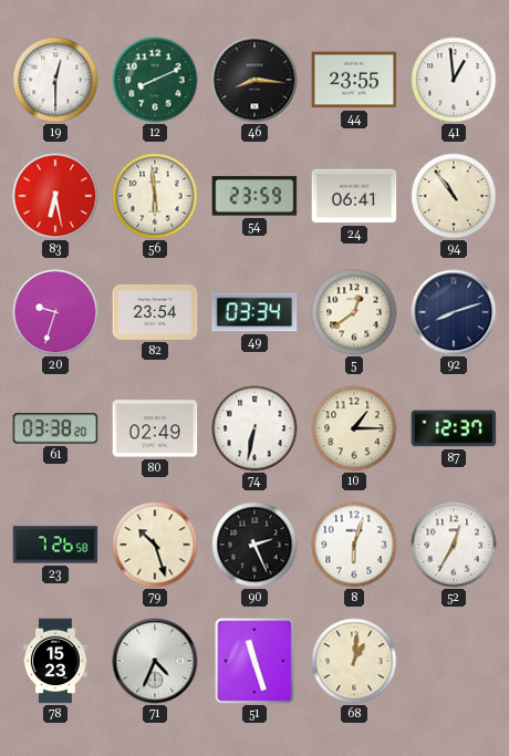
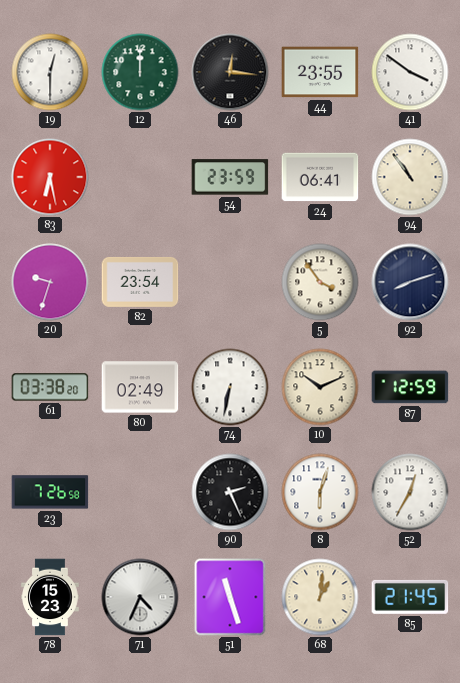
12: 8:11 -> 12:00 (140, 72)
46: 8:16 -> 12:16 (230, 72)
41: 12:59 -> 3:51 (410, 72)
56: 5:59 -> none (155, 196)
49: 03:34 -> none (254, 312)
5: 12:39 -> 3:54 (320, 282)
10: 1:15 -> 10:11 (320, 387)
87: 12:37 -> 12:59 (410, 387)
79: 10:27 -> none (155, 545)
85: none -> 21:45 (410, 597)
